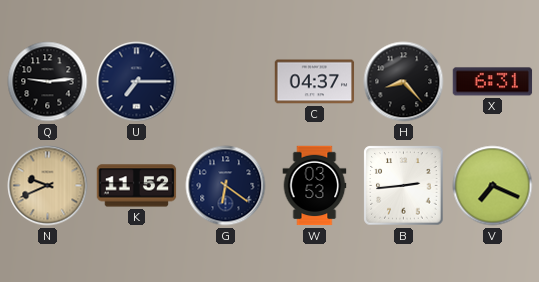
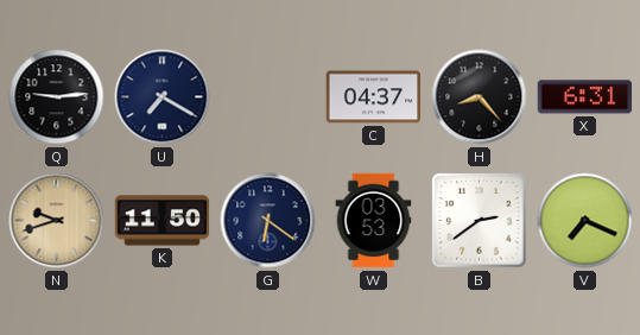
U: 7:15 -> 7:20 (163, 97)
N: 9:41 -> 9:42 (57, 221)
K: 11:52 -> 11:50 (163, 221)
B: 2:44 -> 2:39 (480, 221)
